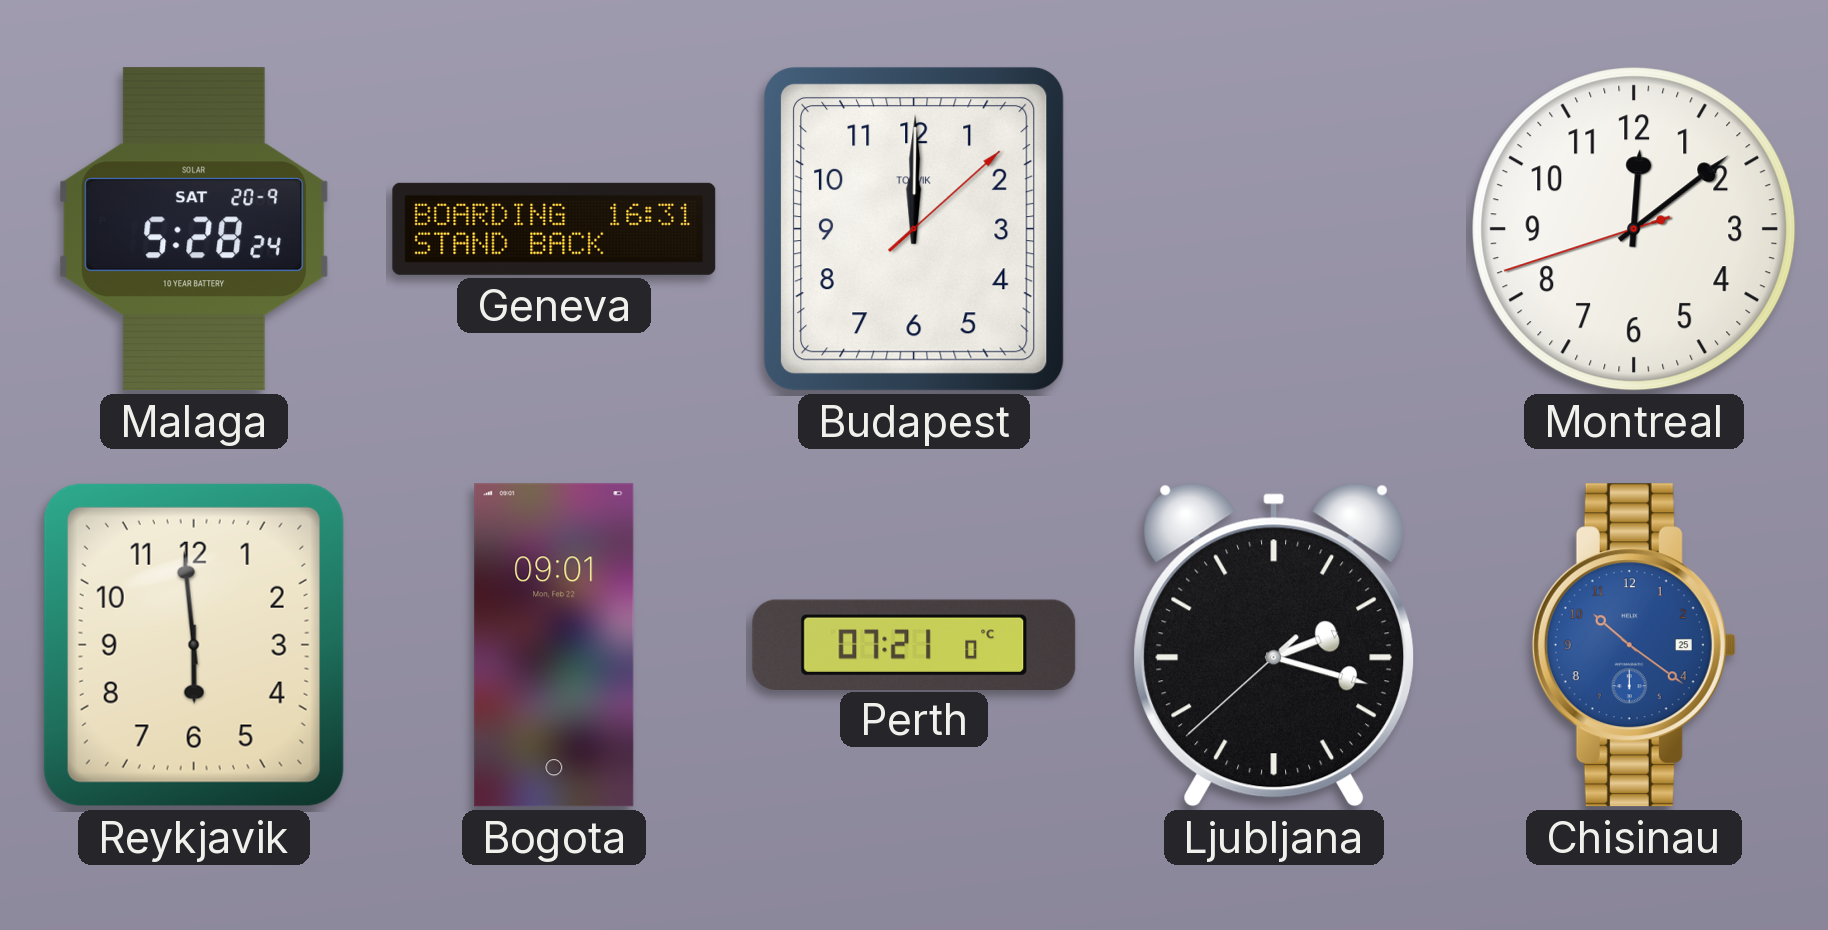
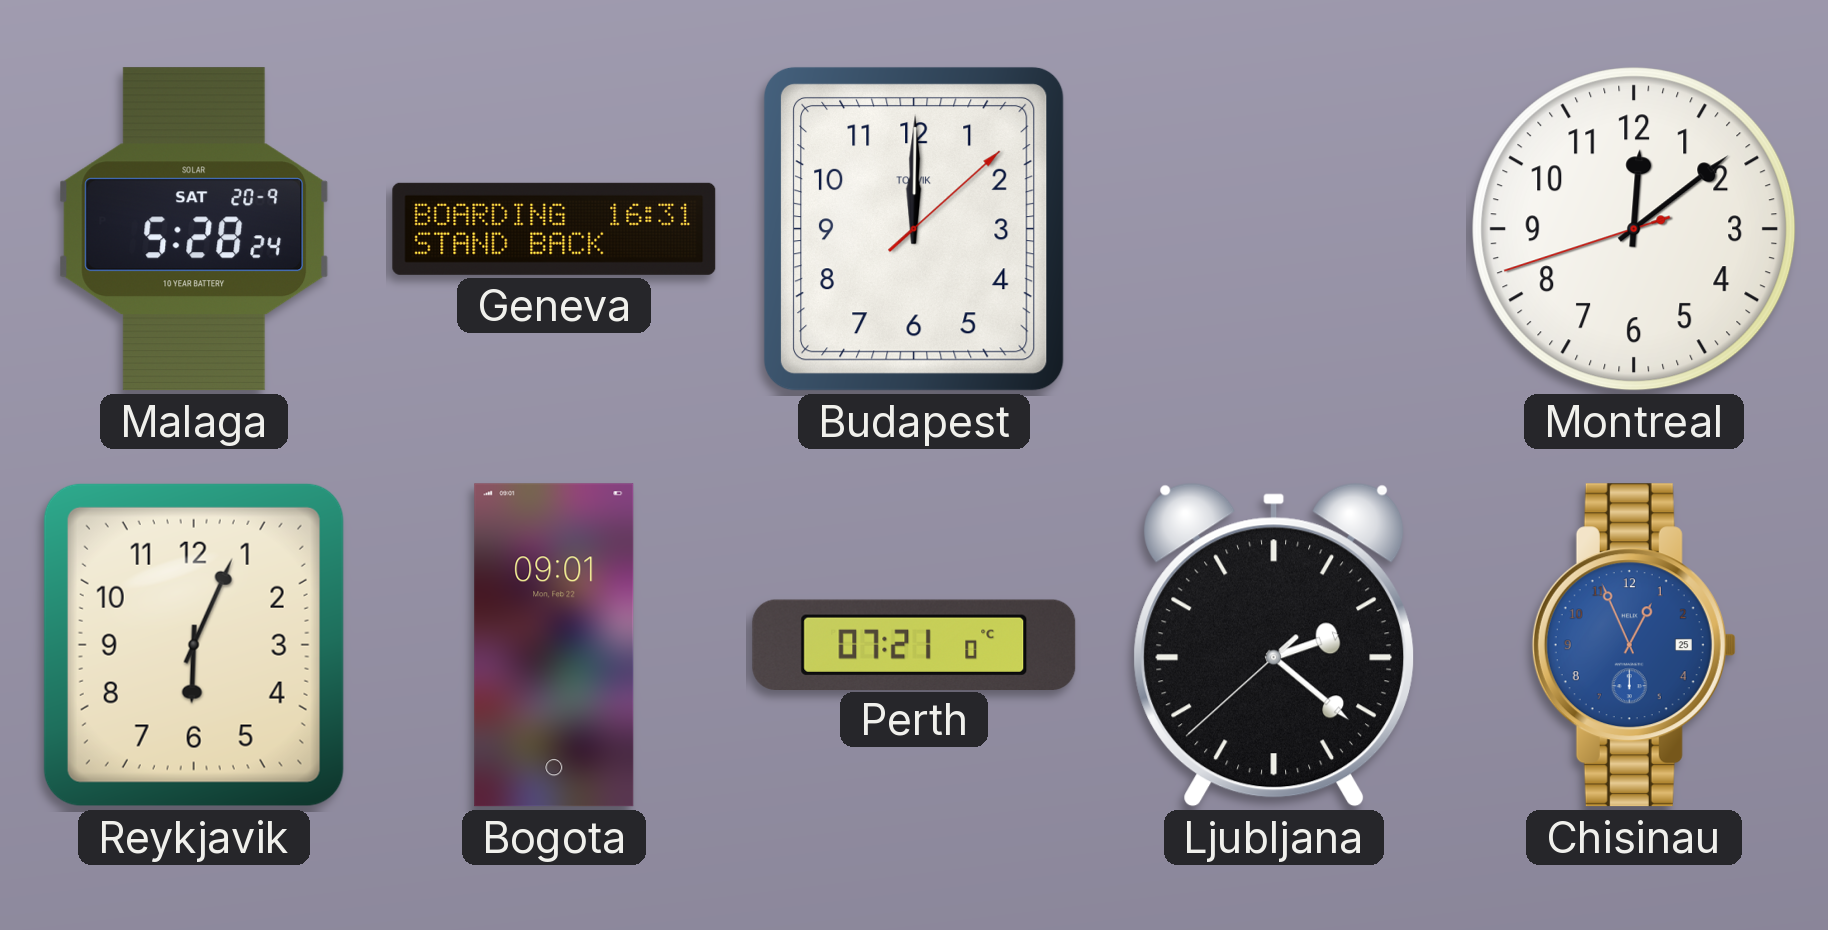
Reykjavik: 5:59 -> 6:04 (194, 645)
Ljubljana: 2:17 -> 2:21 (1274, 645)
Chisinau: 10:21 -> 12:56 (1634, 645)
